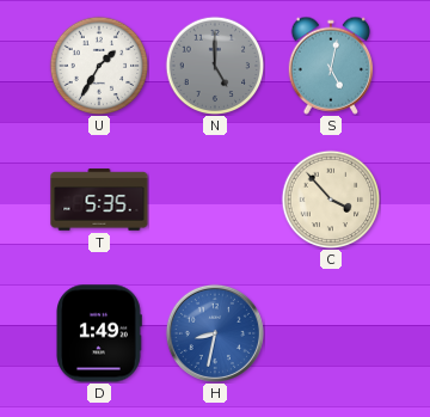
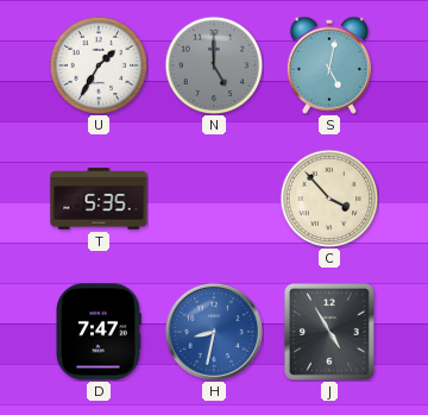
D: 1:49 -> 7:47 (99, 332)
J: none -> 4:55 (329, 332)
